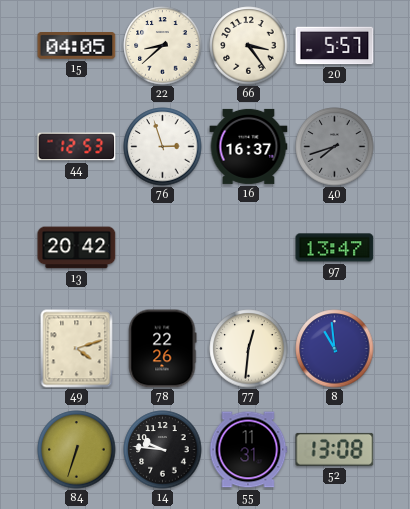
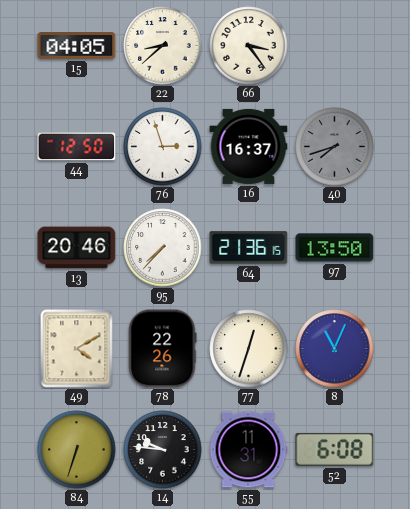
20: 5:57 -> none (335, 46)
44: 12:53 -> 12:50 (77, 147)
13: 20:42 -> 20:46 (77, 248)
95: none -> 7:37 (163, 248)
64: none -> 21:36 (249, 248)
97: 13:47 -> 13:50 (335, 248)
49: 4:12 -> 4:10 (77, 349)
77: 12:31 -> 12:33 (249, 349)
8: 10:59 -> 11:04 (335, 349)
52: 13:08 -> 6:08 (335, 449)
